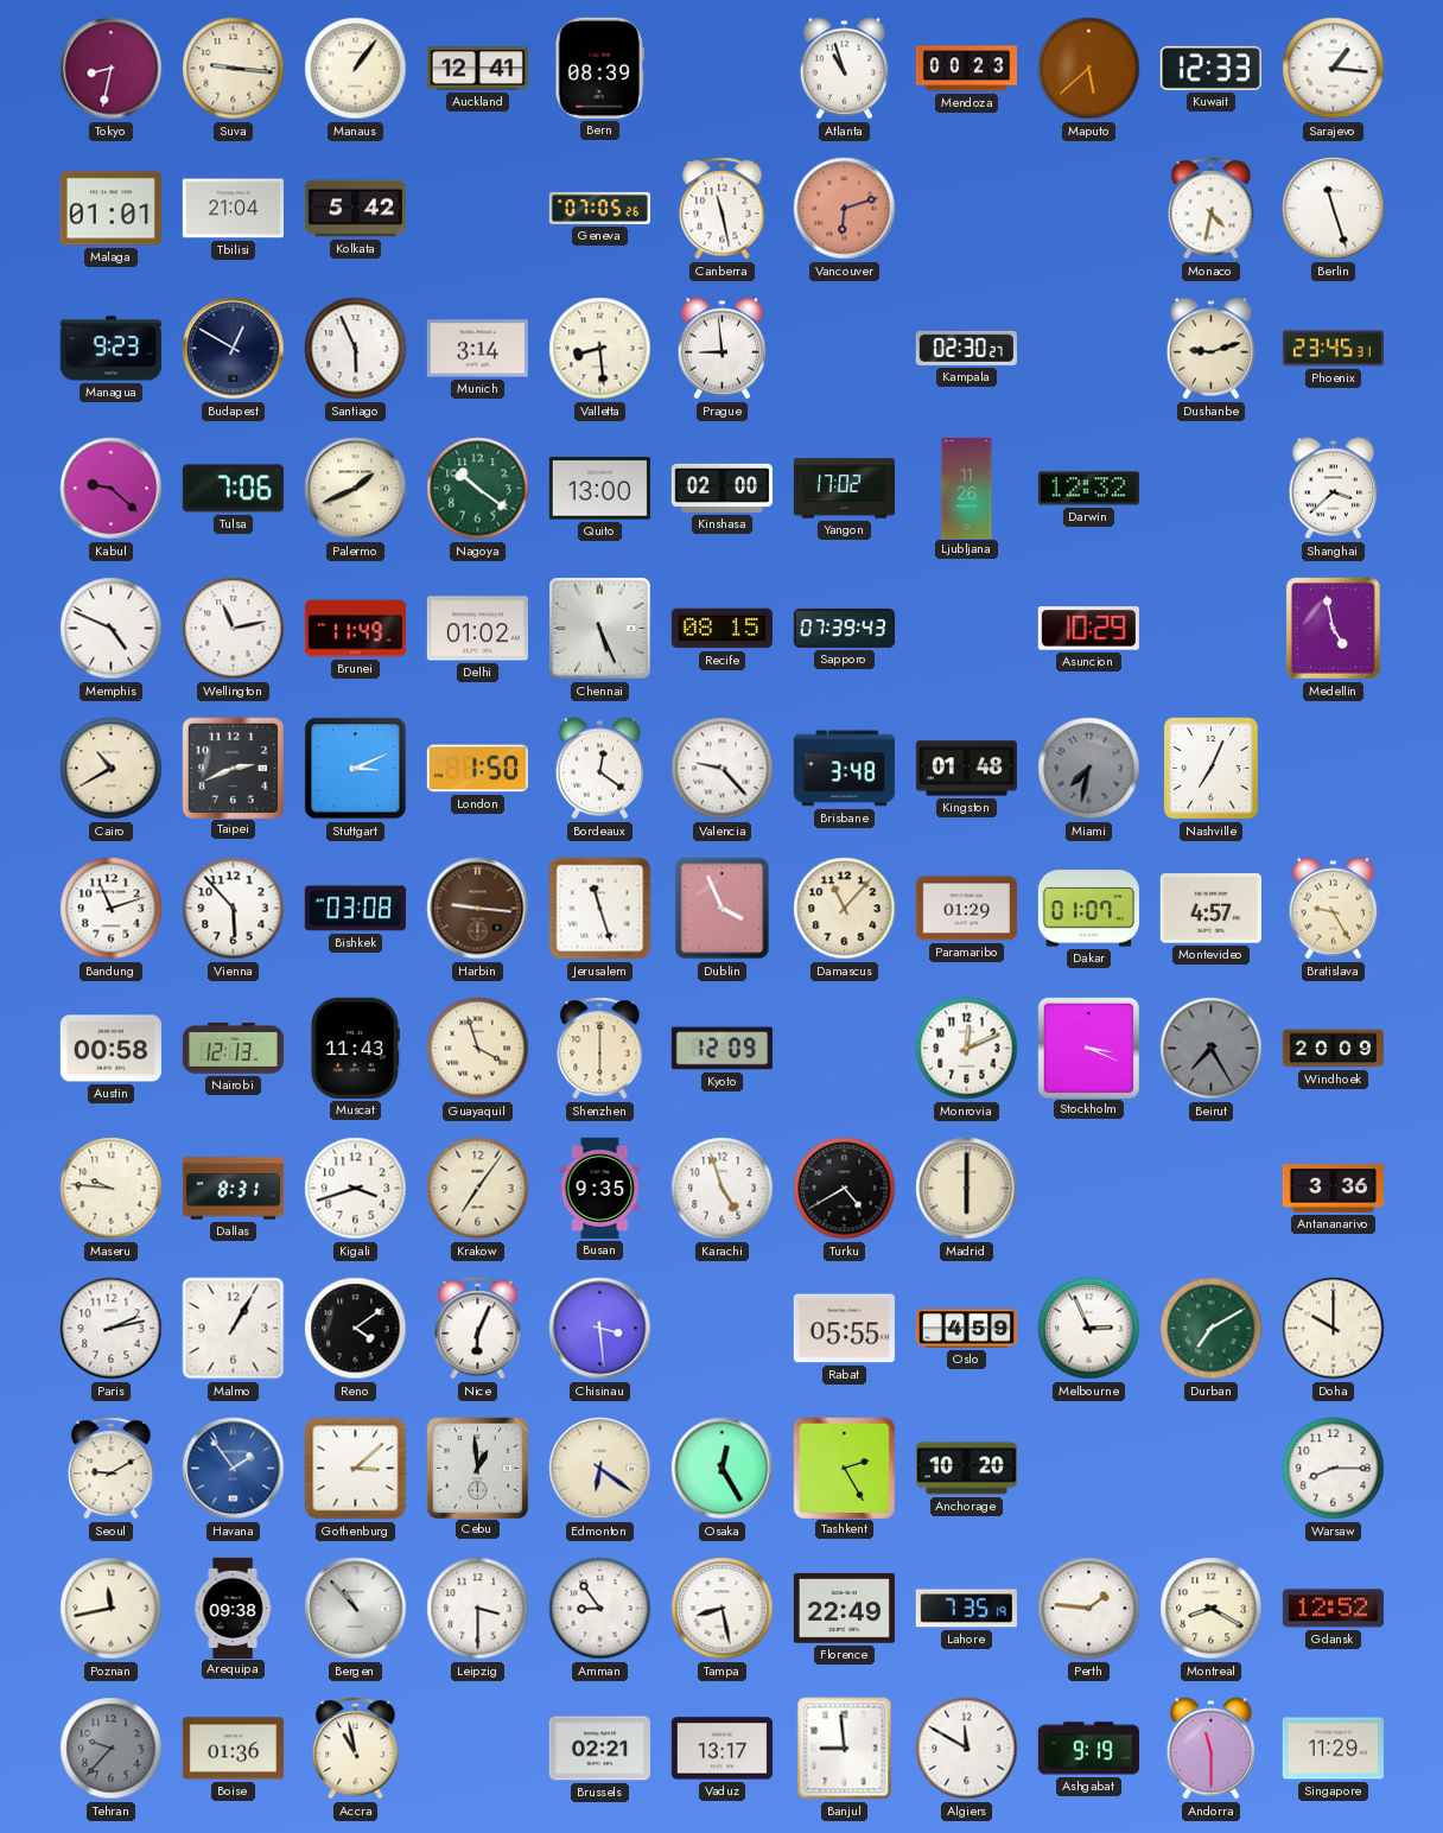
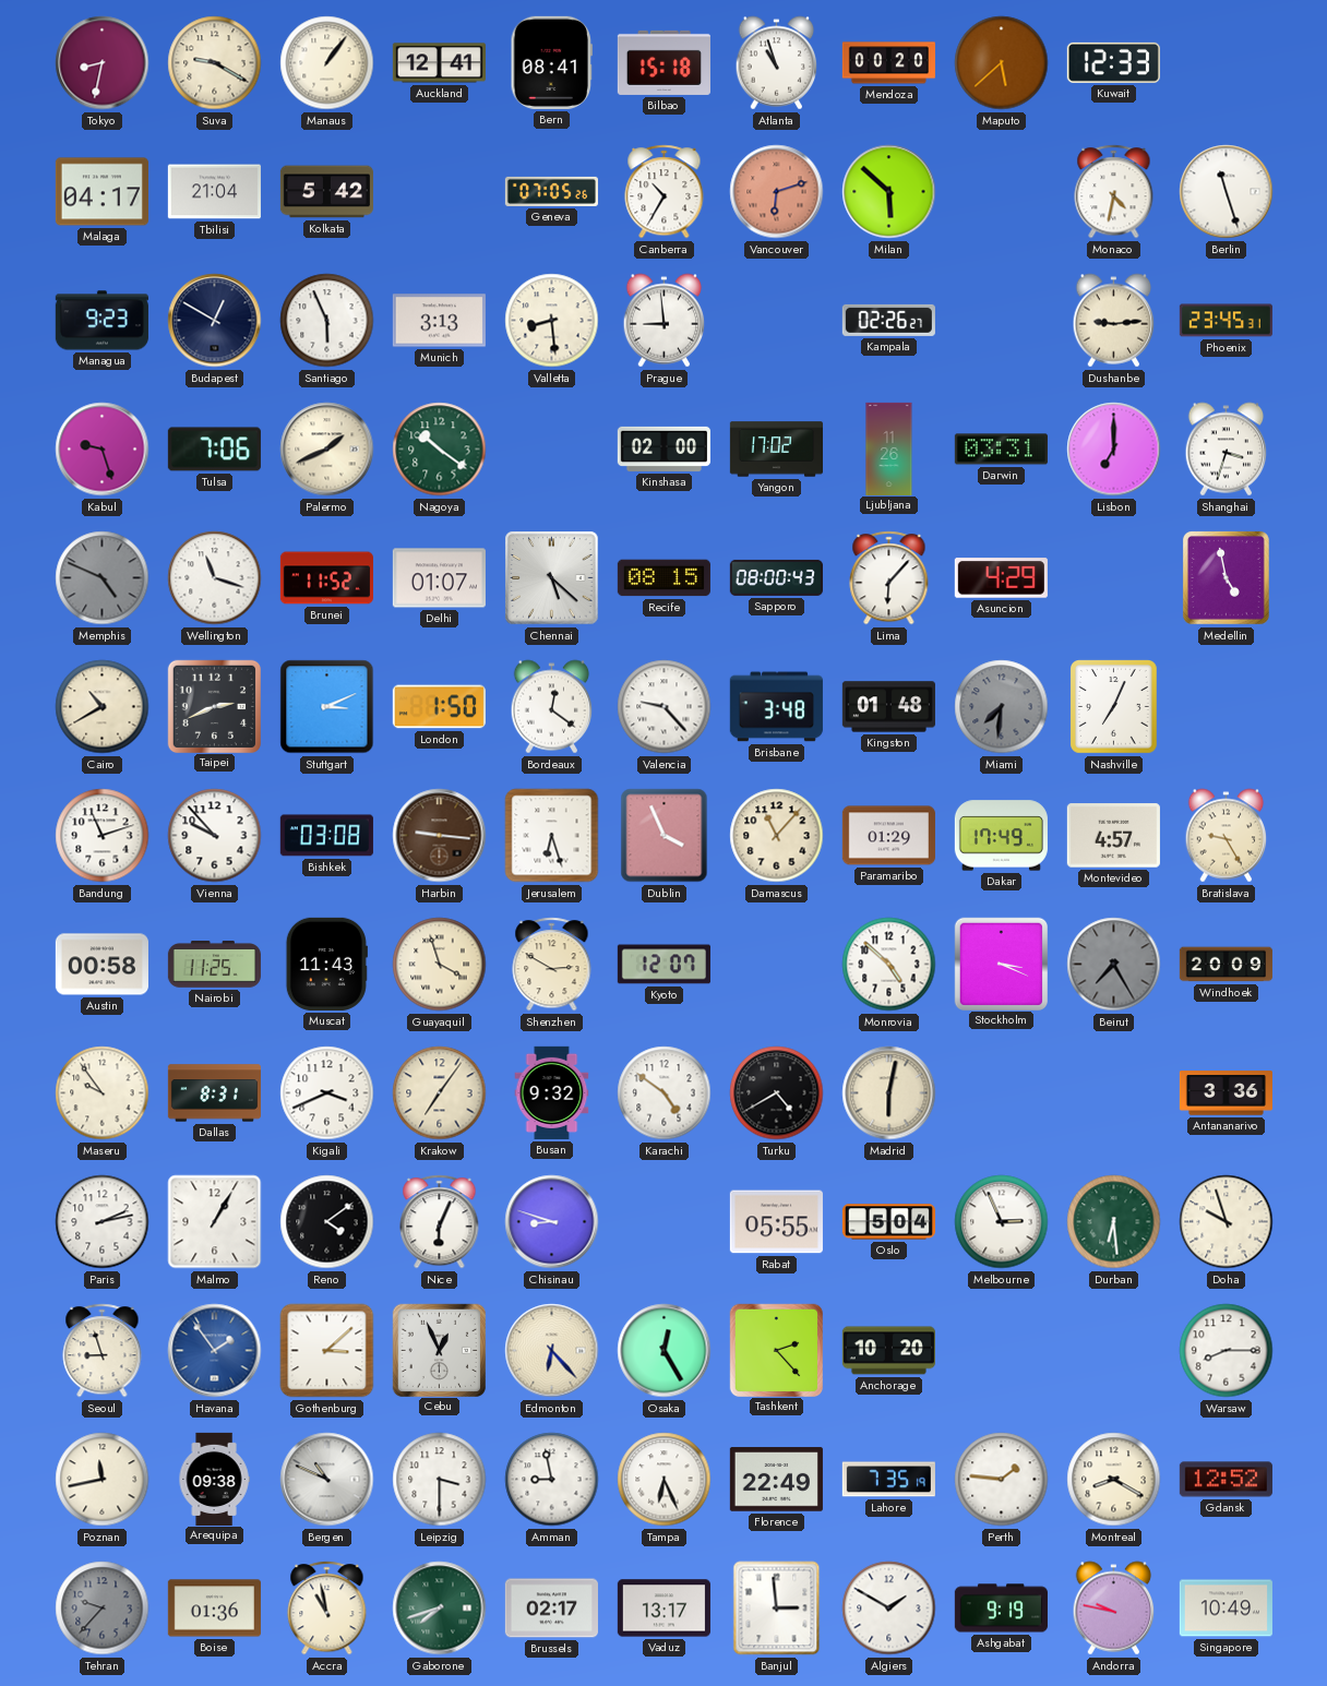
Suva: 9:16 -> 9:20 (215, 63)
Bern: 08:39 -> 08:41 (551, 62)
Bilbao: none -> 15:18 (663, 62)
Mendoza: 00:23 -> 00:20 (888, 63)
Sarajevo: 1:16 -> none (1334, 69)
Malaga: 01:01 -> 04:17 (101, 192)
Canberra: 11:28 -> 10:35 (665, 192)
Milan: none -> 5:52 (889, 192)
Munich: 3:14 -> 3:13 (439, 321)
Kampala: 02:30 -> 02:26 (888, 320)
Dushanbe: 9:12 -> 9:14 (1114, 321)
Kabul: 9:22 -> 9:27 (103, 450)
Quito: 13:00 -> none (599, 489)
Darwin: 12:32 -> 03:31 (1001, 450)
Lisbon: none -> 7:00 (1114, 450)
Shanghai: 3:38 -> 3:33 (1227, 450)
Memphis dial: white -> grey (103, 578)
Wellington: 11:13 -> 11:18 (215, 578)
Brunei: 11:49 -> 11:52 (326, 578)
Delhi: 01:02 -> 01:07 (439, 578)
Chennai: 5:26 -> 5:22 (552, 578)
Sapporo: 07:39 -> 08:00 (776, 577)
Lima: none -> 6:07 (889, 578)
Asuncion: 10:29 -> 4:29 (1001, 578)
Miami: 7:32 -> 7:31 (1002, 707)
Vienna: 5:53 -> 9:53 (215, 836)
Jerusalem: 11:27 -> 6:27 (552, 836)
Dakar: 01:07 -> 17:49 (1001, 836)
Nairobi: 12:13 -> 11:25 (214, 965)
Shenzhen: 6:00 -> 2:50 (552, 965)
Kyoto: 12:09 -> 12:07 (663, 965)
Monrovia: 12:11 -> 4:52 (889, 965)
Maseru: 9:46 -> 9:54 (103, 1093)
Kigali: 3:42 -> 3:41 (327, 1093)
Busan: 9:35 -> 9:32 (552, 1092)
Karachi: 4:57 -> 4:51 (665, 1093)
Madrid: 6:00 -> 6:02 (889, 1093)
Chisinau: 3:29 -> 8:48 (552, 1222)
Oslo: 4:59 -> 5:04 (888, 1222)
Durban: 7:10 -> 6:29 (1114, 1222)
Doha: 10:00 -> 9:57 (1227, 1222)
Seoul: 9:10 -> 8:57 (103, 1351)
Cebu: 12:59 -> 12:56 (439, 1350)
Edmonton: 6:21 -> 6:23 (552, 1351)
Tashkent: 2:25 -> 2:23 (776, 1350)
Bergen: 10:53 -> 10:49 (327, 1480)
Amman: 8:54 -> 8:58 (552, 1480)
Tampa: 8:28 -> 6:26 (665, 1480)
Gaborone: none -> 7:42 (440, 1609)
Brussels: 02:21 -> 02:17 (551, 1609)
Banjul: 8:59 -> 2:59 (777, 1609)
Algiers: 11:50 -> 1:50 (889, 1609)
Andorra: 11:30 -> 9:47 (1114, 1609)
Singapore: 11:29 -> 10:49 (1226, 1609)
